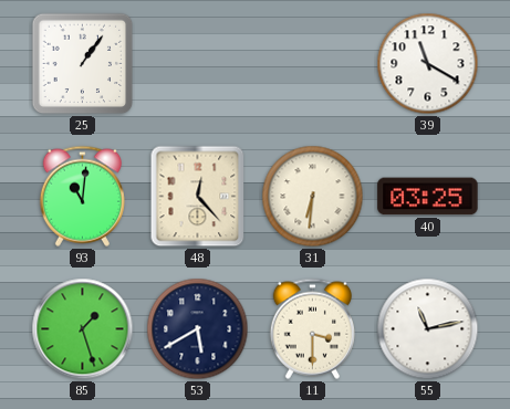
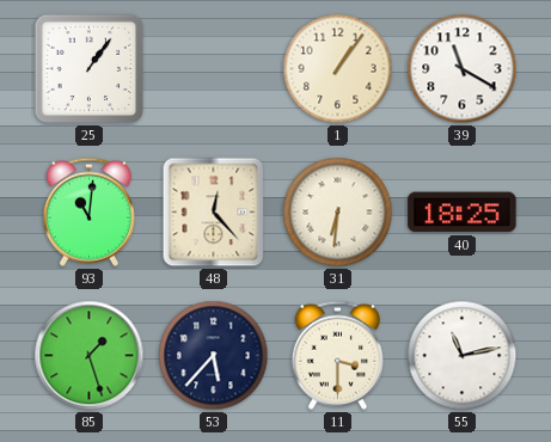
1: none -> 1:06 (338, 69)
40: 03:25 -> 18:25 (463, 213)
53: 5:40 -> 5:37 (214, 356)
